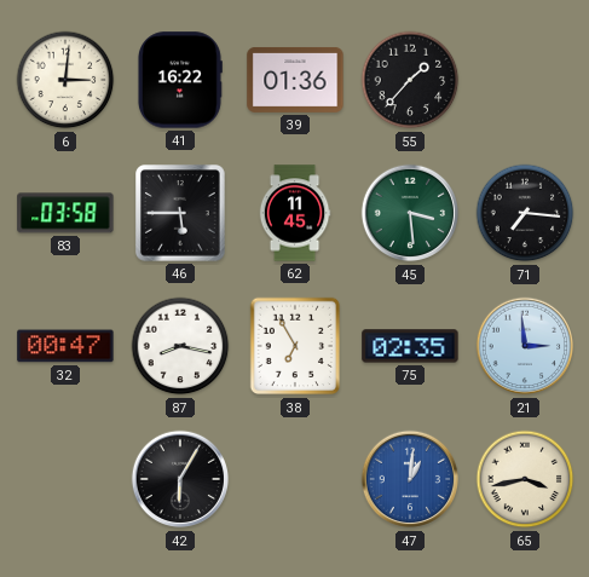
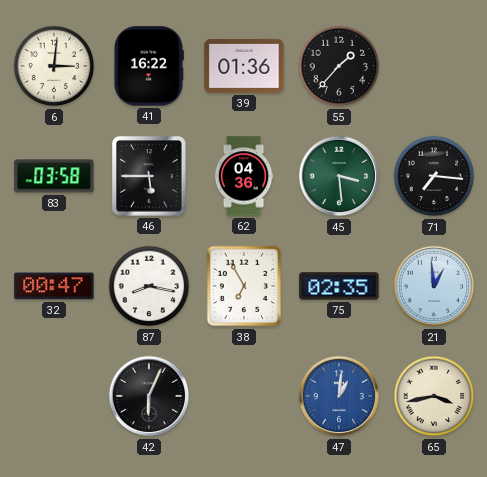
62: 11:45 -> 04:36 (244, 176)
21: 2:59 -> 12:59 (434, 286)
42: 6:05 -> 6:04 (149, 396)
